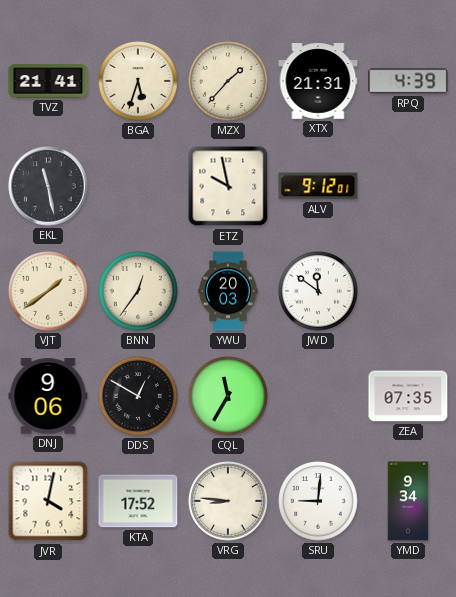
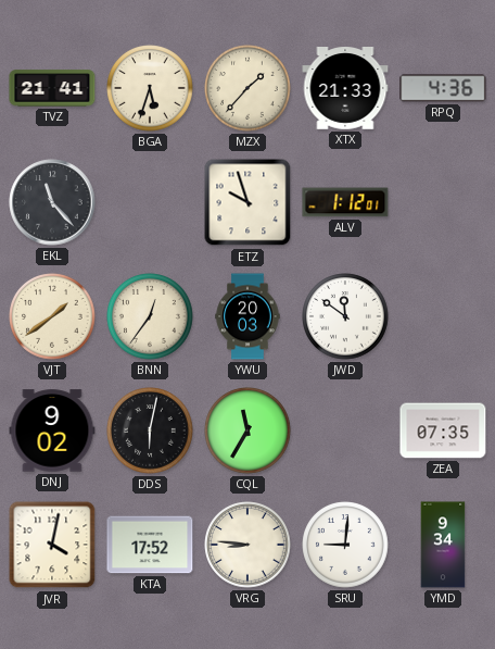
XTX: 21:31 -> 21:33 (345, 89)
RPQ: 4:39 -> 4:36 (443, 88)
EKL: 11:28 -> 11:23 (52, 202)
ETZ: 9:58 -> 9:57 (247, 202)
ALV: 9:12 -> 1:12 (345, 202)
DNJ: 9:06 -> 9:02 (52, 430)
DDS: 12:50 -> 6:02 (150, 430)
